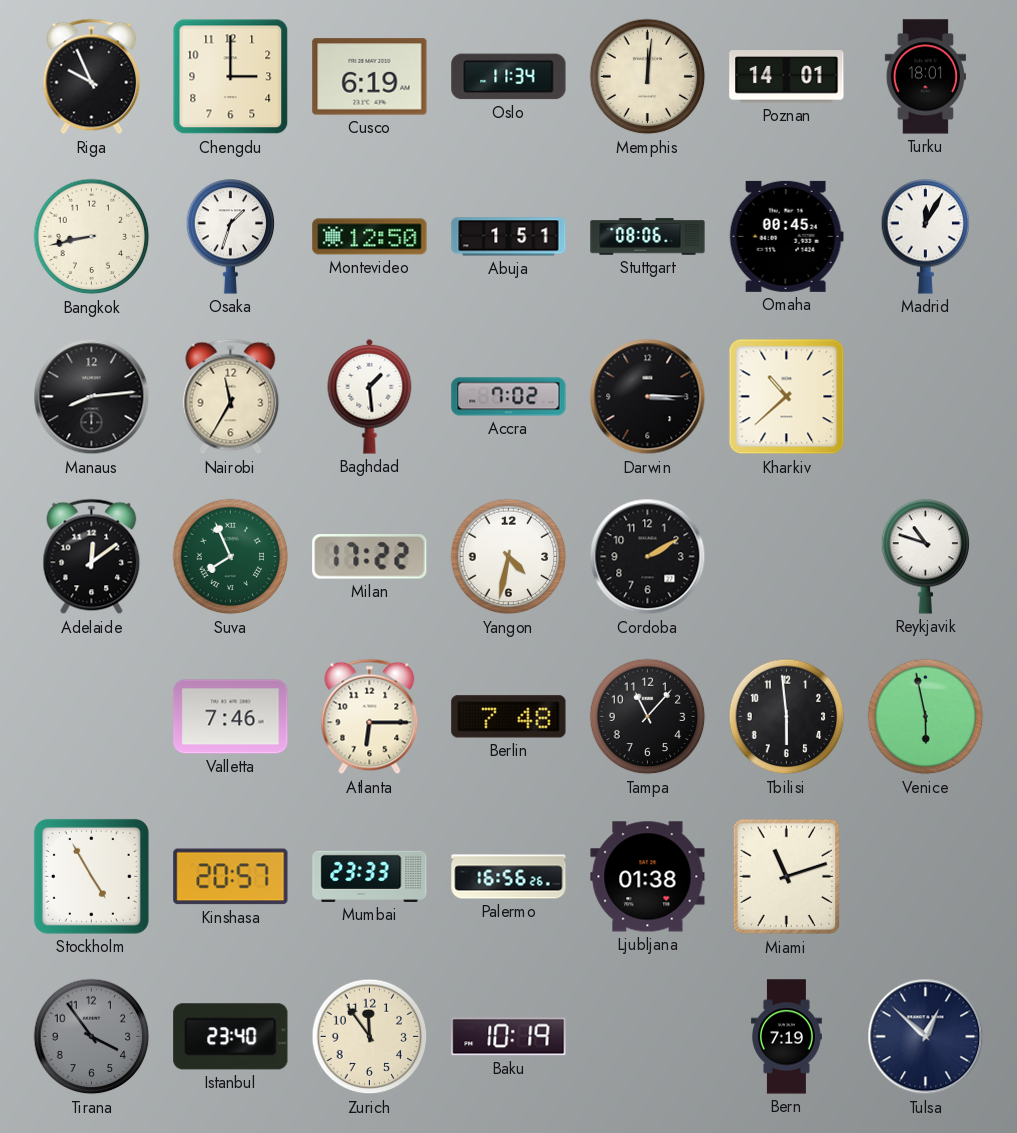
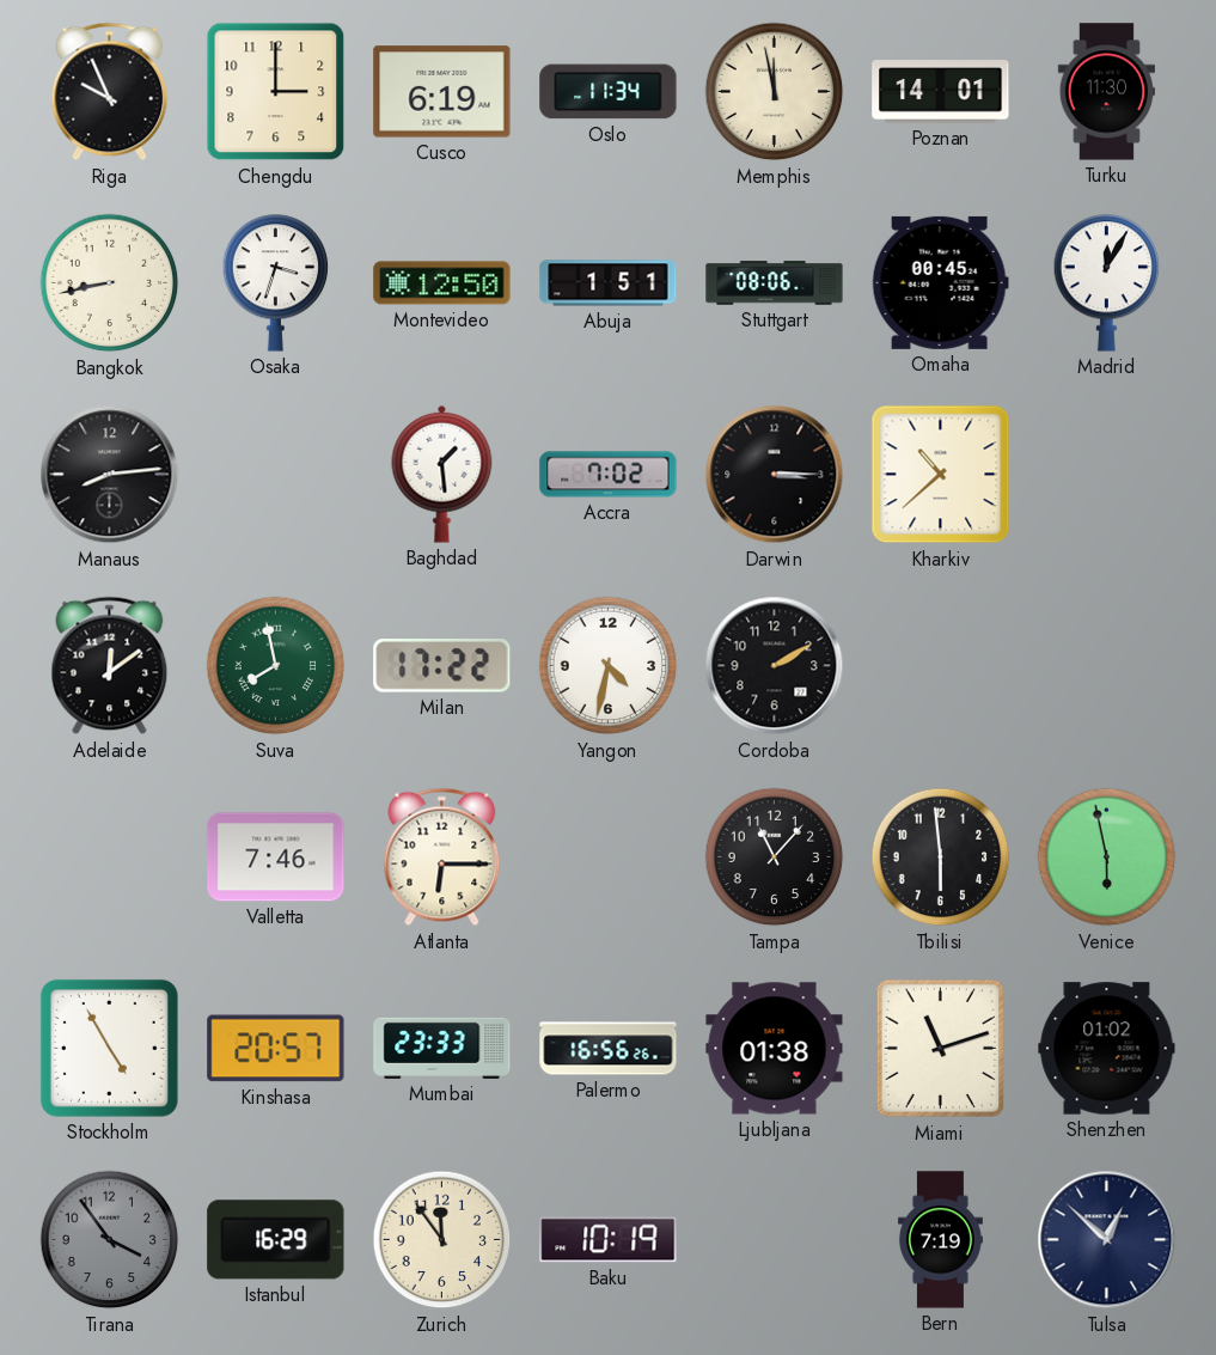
Memphis: 12:01 -> 11:58 (775, 92)
Turku: 18:01 -> 11:30 (1106, 92)
Osaka: 1:33 -> 3:33 (276, 283)
Nairobi: 11:35 -> none (231, 397)
Suva: 7:56 -> 7:58 (276, 666)
Reykjavik: 10:48 -> none (926, 557)
Berlin: 7:48 -> none (509, 717)
Shenzhen: none -> 01:02 (1107, 1049)
Istanbul: 23:40 -> 16:29 (276, 1240)
